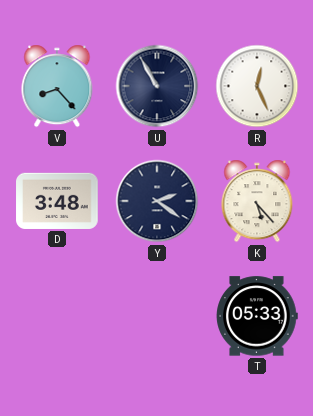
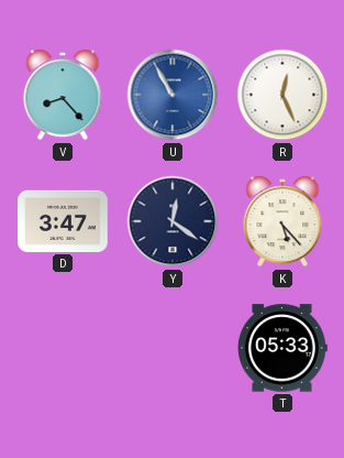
U dial: navy -> blue (173, 95)
D: 3:48 -> 3:47 (63, 221)
Y: 2:21 -> 12:21 (173, 221)
